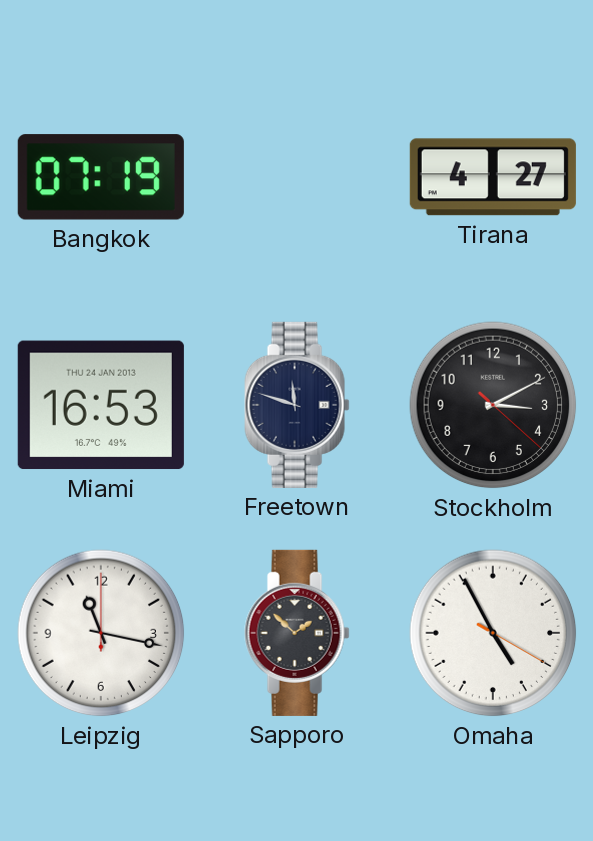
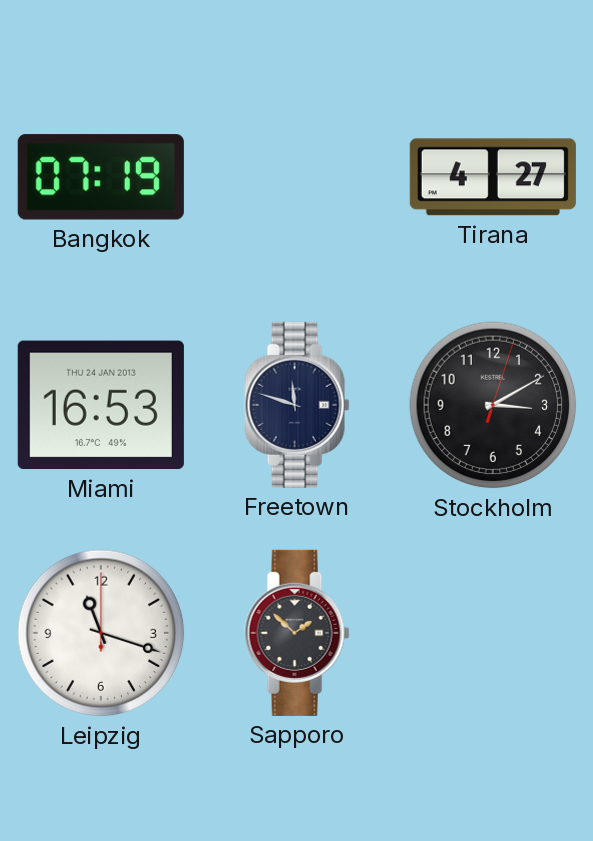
Stockholm: 3:10:22 -> 3:10:03 (493, 405)
Leipzig: 11:17 -> 11:18 (101, 633)
Omaha: 4:55 -> none (493, 633)
